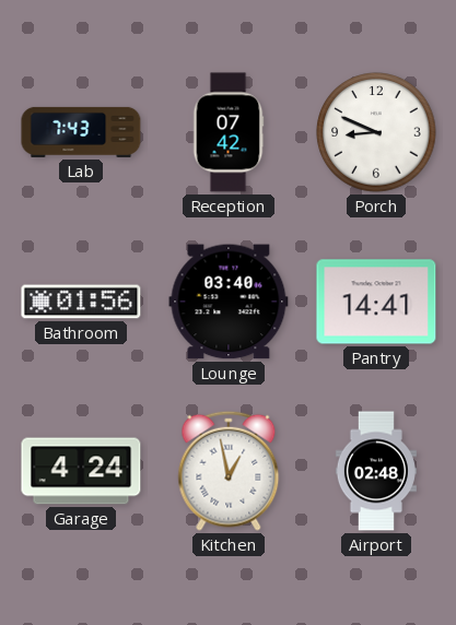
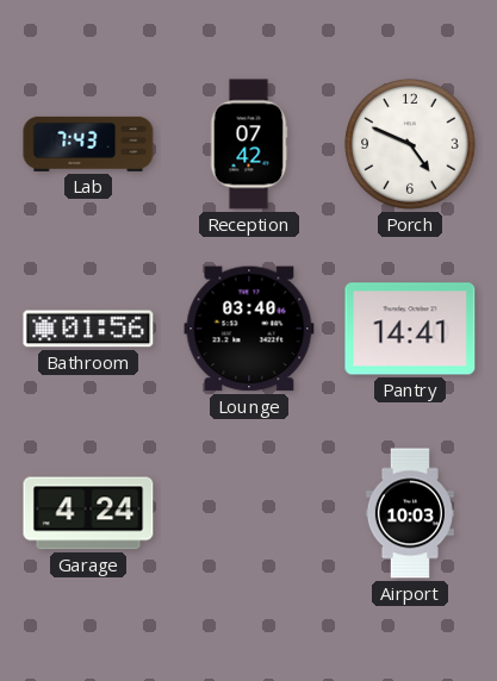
Porch: 8:49 -> 4:49 (410, 144)
Kitchen: 12:58 -> none (229, 471)
Airport: 02:48 -> 10:03 (410, 513)
